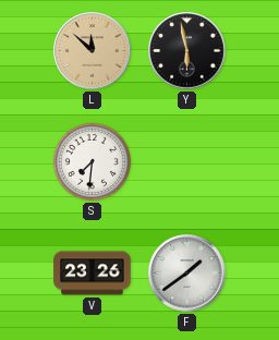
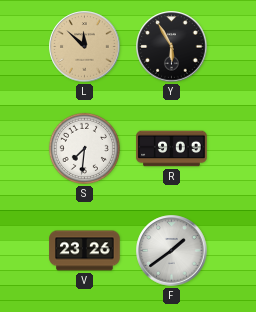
Y: 5:58 -> 5:55 (172, 47)
R: none -> 9:09 (172, 149)
